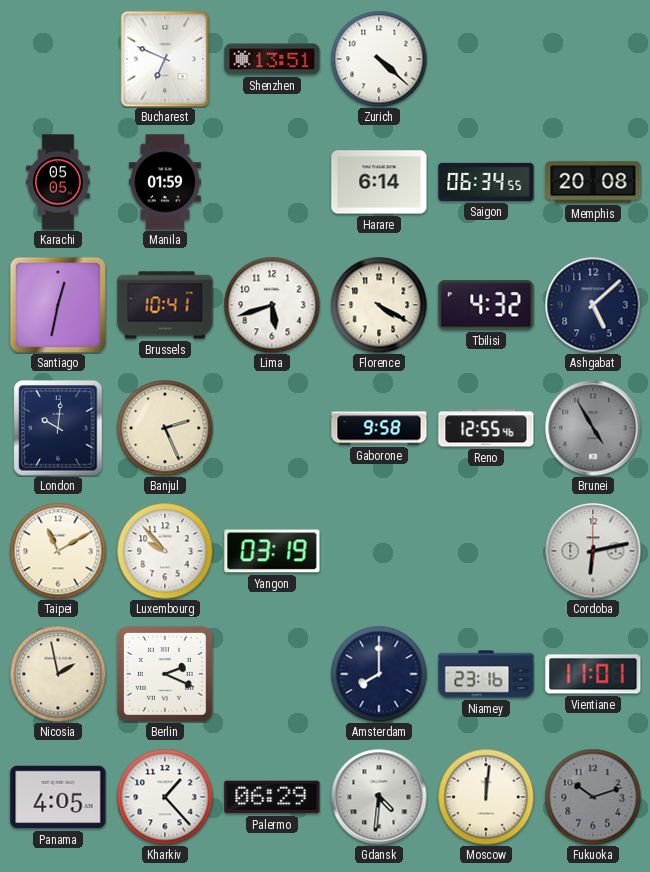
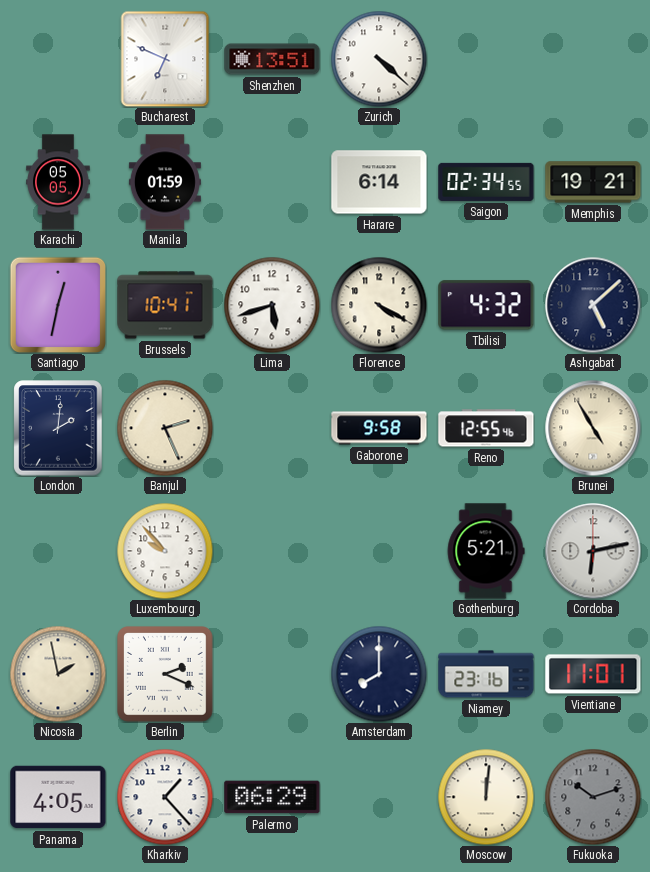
Saigon: 06:34 -> 02:34 (486, 182)
Memphis: 20:08 -> 19:21 (593, 182)
London: 10:01 -> 2:01 (58, 428)
Brunei dial: grey -> cream (593, 428)
Taipei: 11:10 -> none (58, 551)
Yangon: 03:19 -> none (272, 551)
Gothenburg: none -> 5:21 (486, 551)
Gdansk: 4:31 -> none (379, 797)
